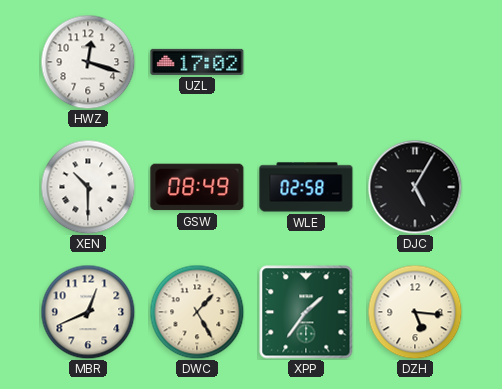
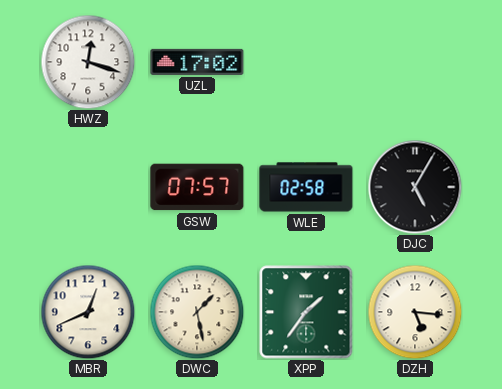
XEN: 10:30 -> none (88, 187)
GSW: 08:49 -> 07:57 (197, 187)
DWC: 1:25 -> 1:28 (197, 312)
